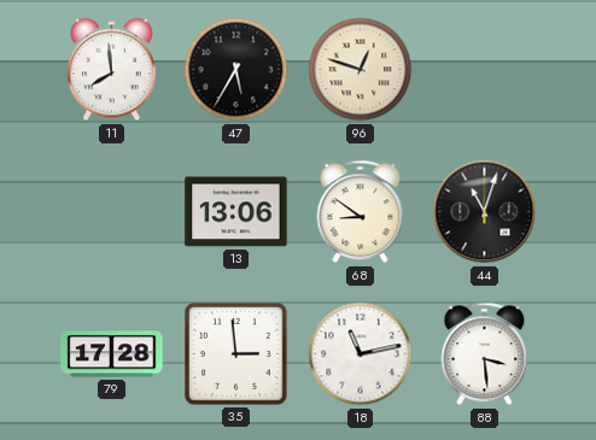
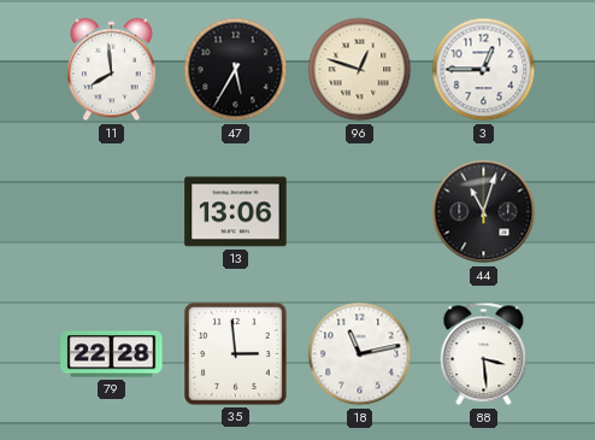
3: none -> 12:45 (484, 70)
68: 8:51 -> none (361, 212)
79: 17:28 -> 22:28 (112, 354)
